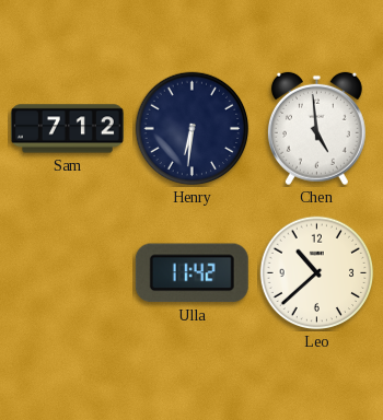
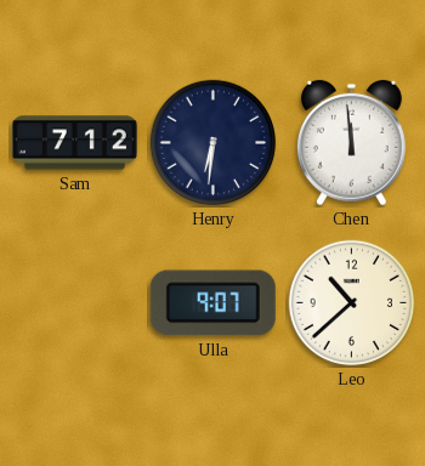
Chen: 4:59 -> 11:59 (351, 143)
Ulla: 11:42 -> 9:07 (212, 303)
